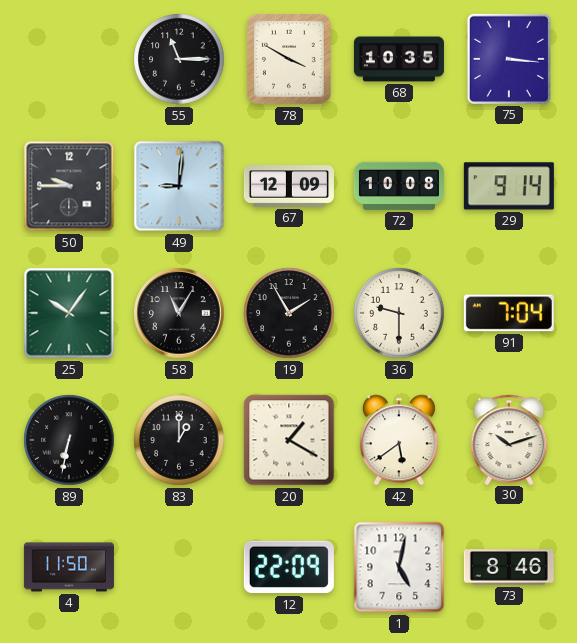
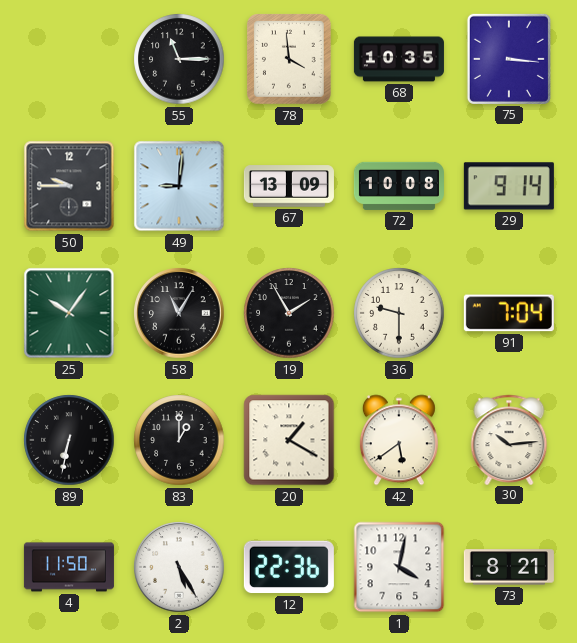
78: 3:50 -> 3:59 (290, 60)
67: 12:09 -> 13:09 (289, 186)
30: 10:12 -> 10:14 (509, 439)
2: none -> 5:25 (179, 567)
12: 22:09 -> 22:36 (289, 567)
1: 5:02 -> 4:02 (399, 567)
73: 8:46 -> 8:21 (509, 567)
